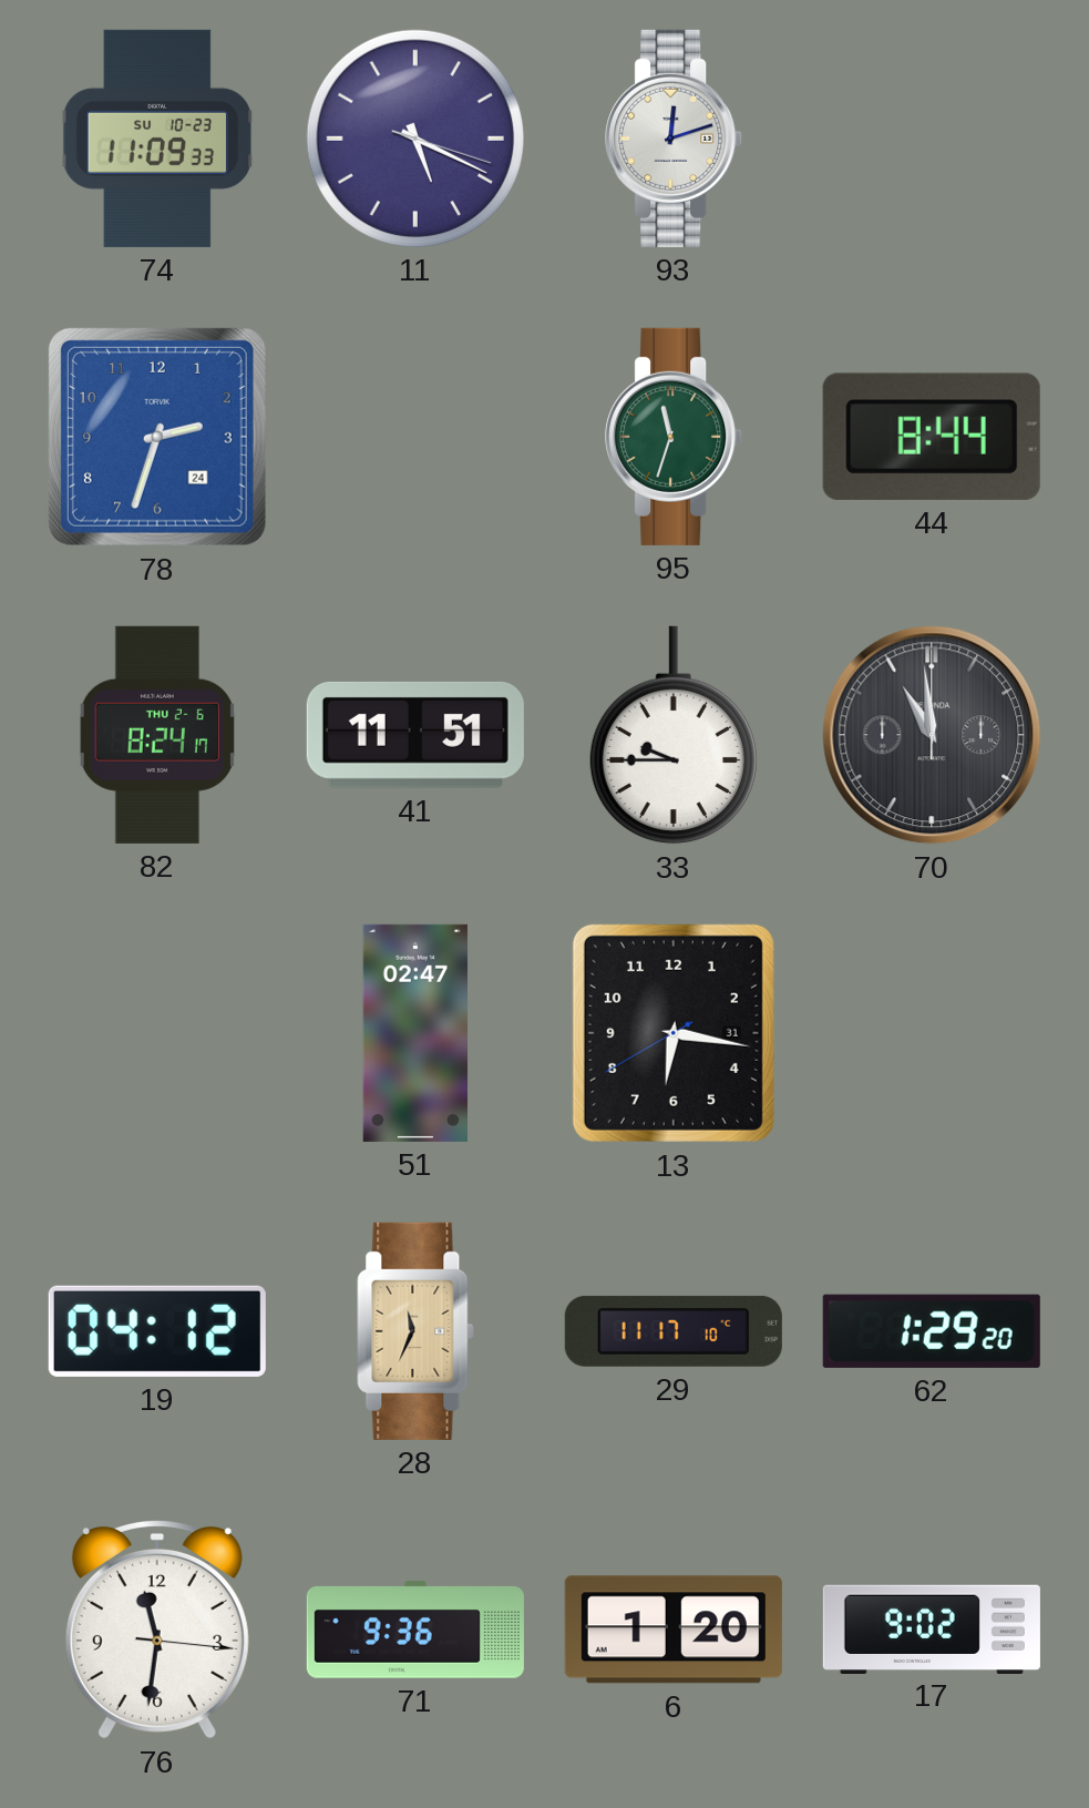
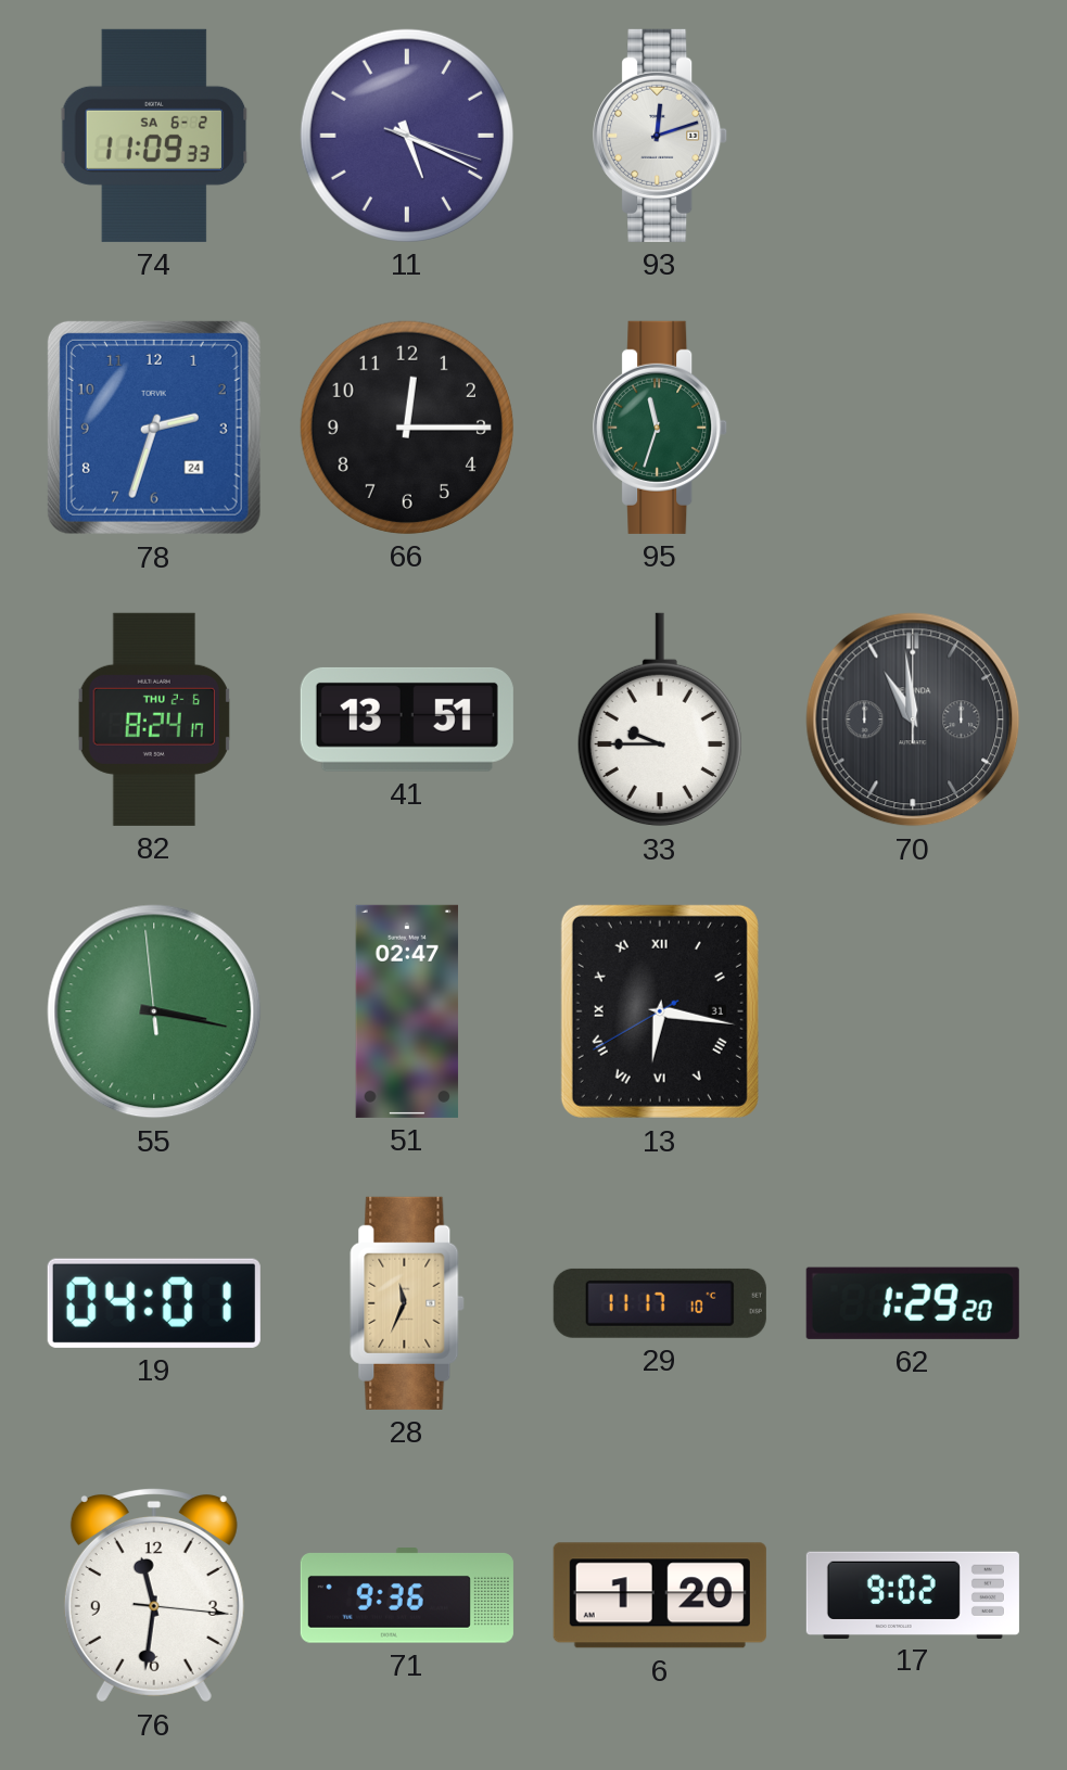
74 date: SU 10-23 -> SA 6-2 (154, 136)
66: none -> 12:15 (407, 428)
44: 8:44 -> none (932, 437)
41: 11:51 -> 13:51 (407, 720)
55: none -> 3:16 (154, 1011)
13 numerals: Arabic -> Roman (660, 1011)
19: 04:12 -> 04:01 (154, 1303)
